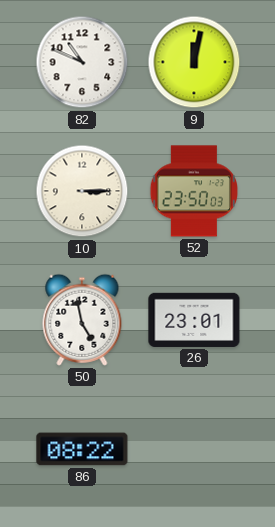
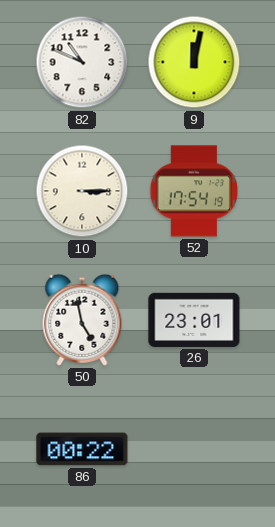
52: 23:50 -> 17:54 (193, 191)
86: 08:22 -> 00:22 (82, 449)
